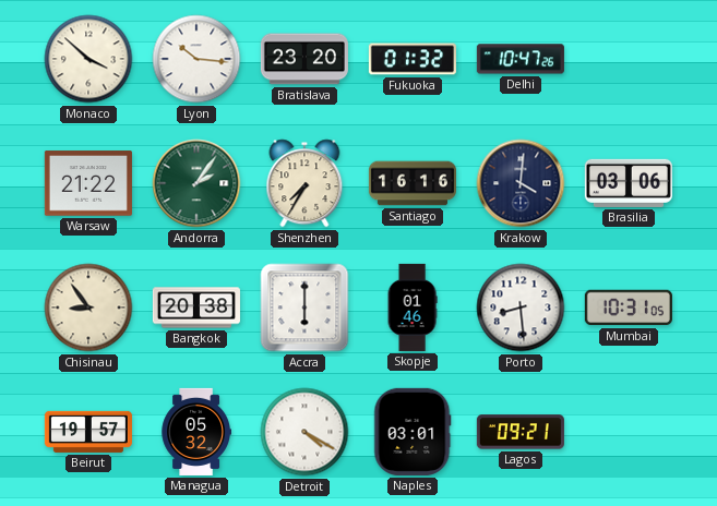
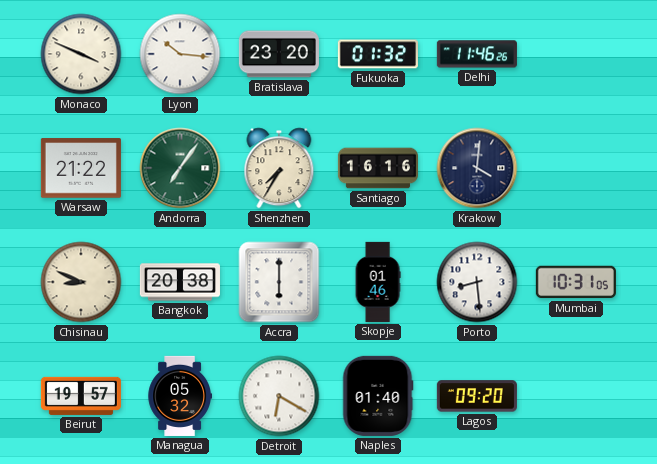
Monaco: 3:52 -> 3:49 (81, 54)
Delhi: 10:47 -> 11:46 (477, 54)
Andorra: 2:06 -> 7:06 (180, 168)
Brasilia: 03:06 -> none (629, 183)
Chisinau: 8:54 -> 8:49 (81, 282)
Detroit: 4:20 -> 6:20 (279, 396)
Naples: 03:01 -> 01:40 (378, 396)
Lagos: 09:21 -> 09:20 (477, 396)
